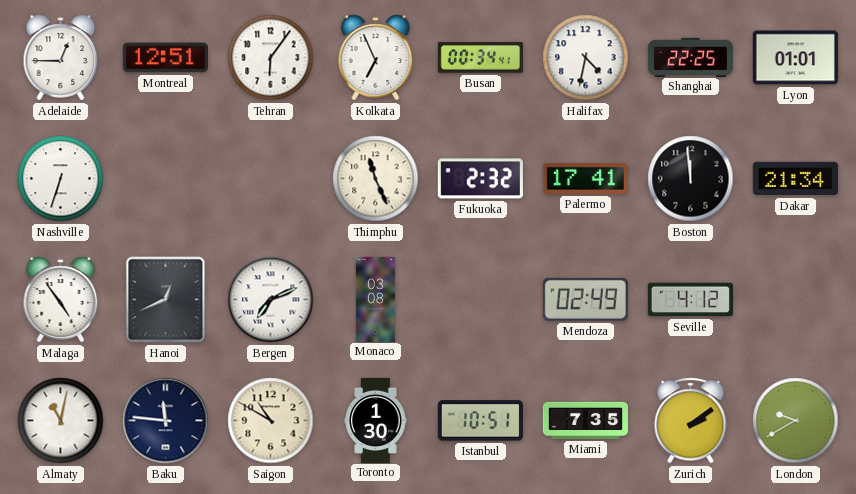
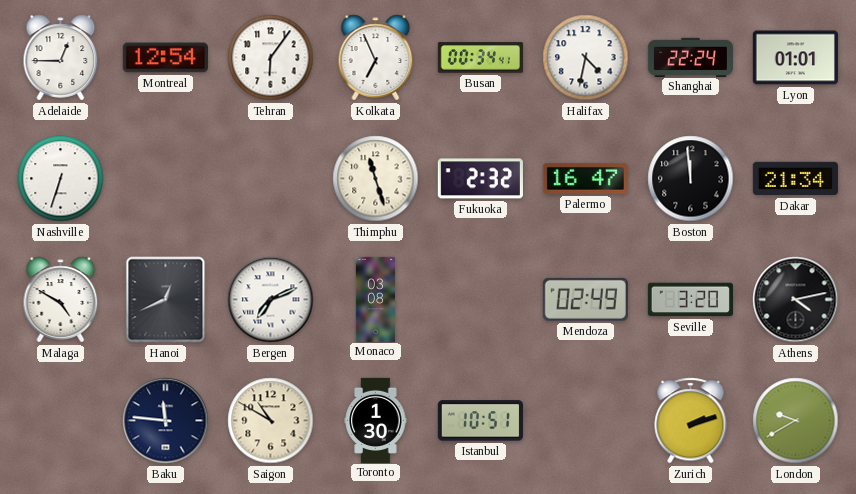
Montreal: 12:51 -> 12:54 (165, 58)
Shanghai: 22:25 -> 22:24 (690, 57)
Thimphu: 11:26 -> 11:27 (376, 179)
Palermo: 17:41 -> 16:47 (585, 178)
Malaga: 4:54 -> 4:50 (61, 300)
Seville: 4:12 -> 3:20 (690, 300)
Athens: none -> 4:13 (796, 300)
Almaty: 11:02 -> none (61, 421)
Miami: 7:35 -> none (585, 420)
Zurich: 2:09 -> 2:12 (691, 421)
